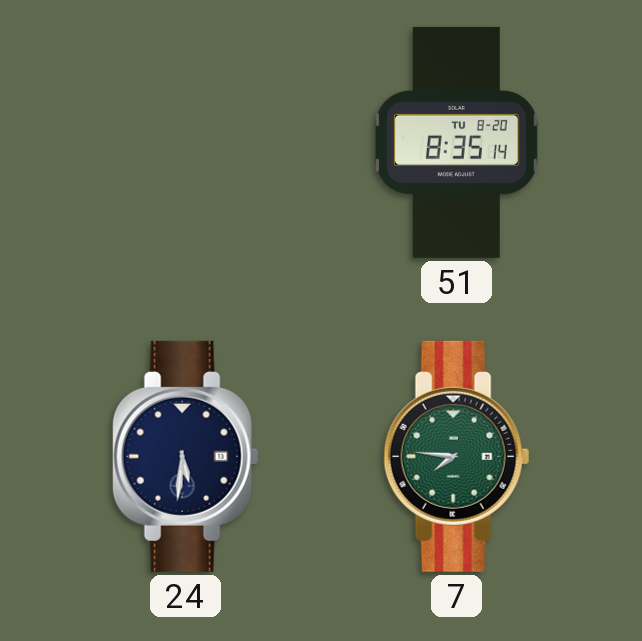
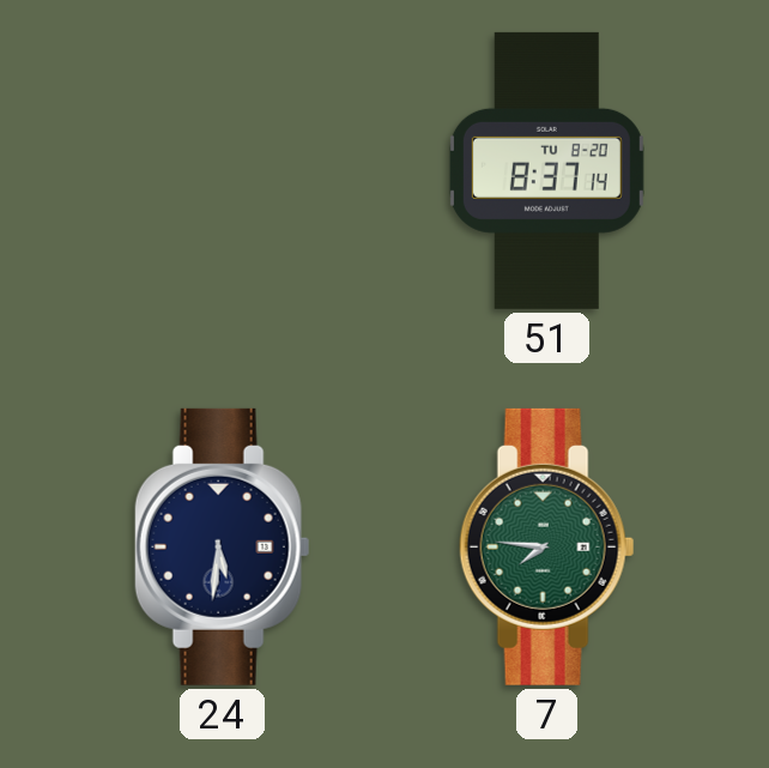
51: 8:35 -> 8:37 (546, 170)
